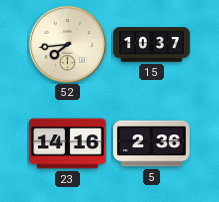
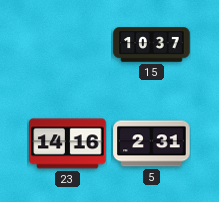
52: 7:44 -> none (67, 44)
5: 2:36 -> 2:31 (152, 144)
